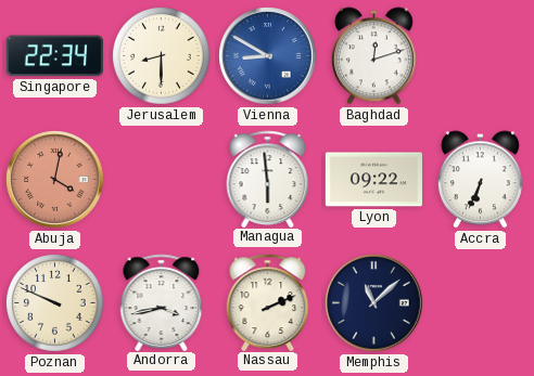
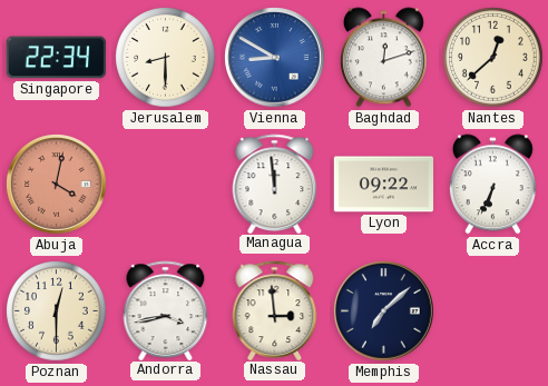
Nantes: none -> 12:38 (493, 58)
Managua: 5:59 -> 11:59 (275, 184)
Poznan: 9:49 -> 12:30 (57, 311)
Nassau: 2:11 -> 2:59 (275, 310)
Memphis: 11:08 -> 7:08 (384, 311)
